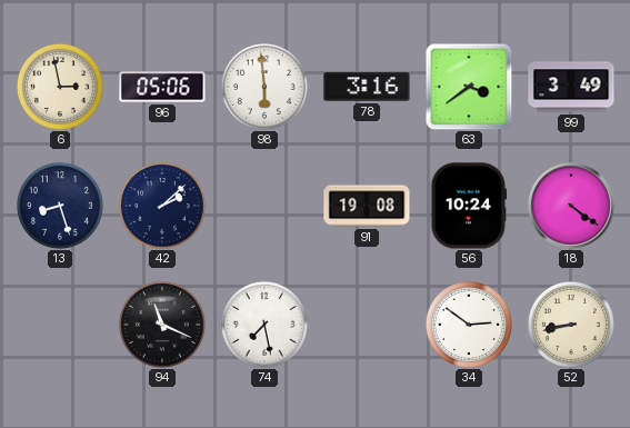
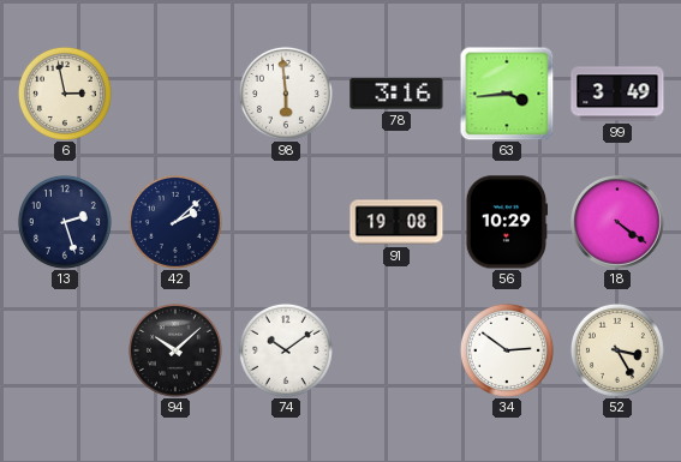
96: 05:06 -> none (162, 87)
63: 3:39 -> 3:44 (507, 94)
13: 8:27 -> 2:27 (65, 222)
56: 10:24 -> 10:29 (507, 222)
94: 11:19 -> 10:08 (175, 350)
74: 7:28 -> 10:09 (286, 350)
52: 8:43 -> 3:25 (617, 350)
